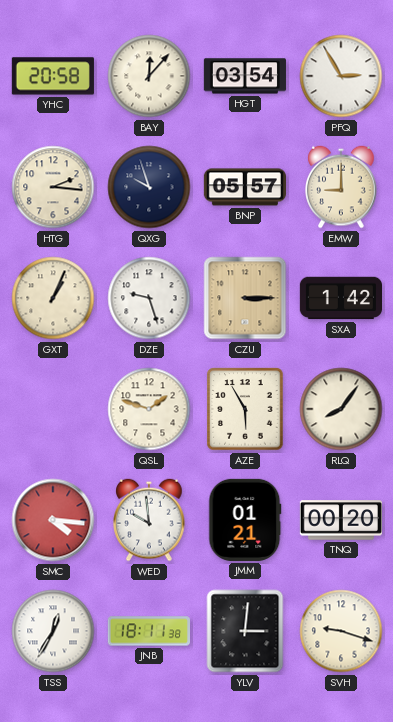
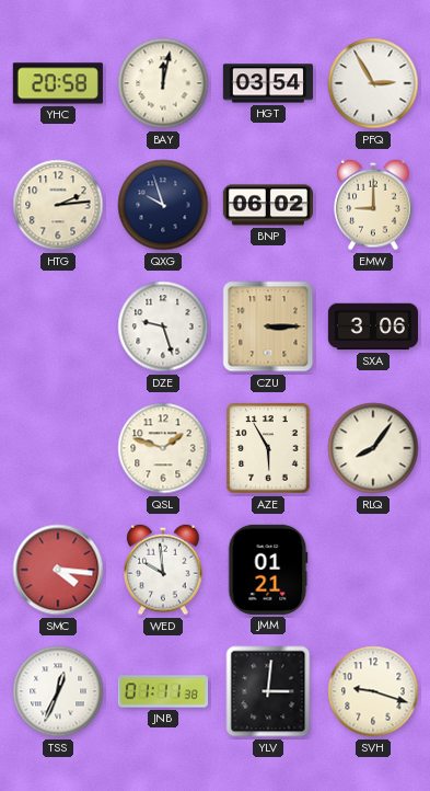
BAY: 12:07 -> 12:02 (163, 83)
HTG: 2:16 -> 2:14 (58, 205)
BNP: 05:57 -> 06:02 (267, 205)
GXT: 1:04 -> none (53, 298)
SXA: 1:42 -> 3:06 (372, 326)
TNQ: 00:20 -> none (341, 520)
TSS: 12:35 -> 12:34 (58, 691)
JNB: 18:11 -> 01:11 (162, 691)
